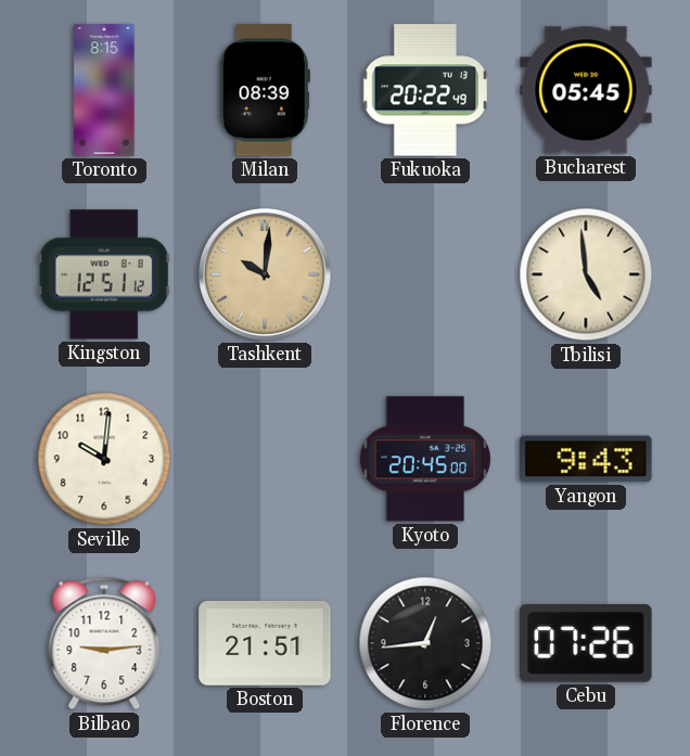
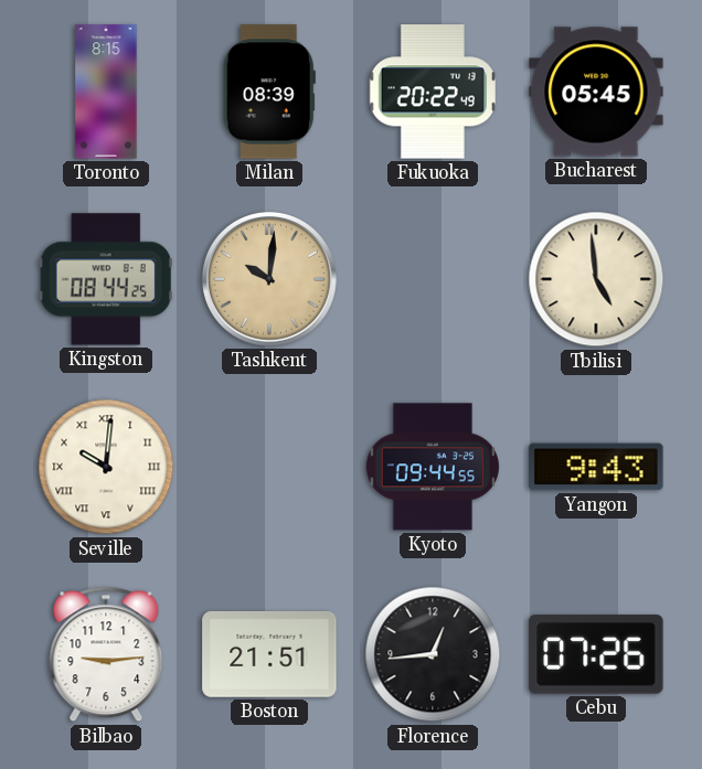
Kingston: 12:51 -> 08:44 (106, 279)
Seville numerals: Arabic -> Roman (106, 467)
Kyoto: 20:45 -> 09:44 (433, 467)
